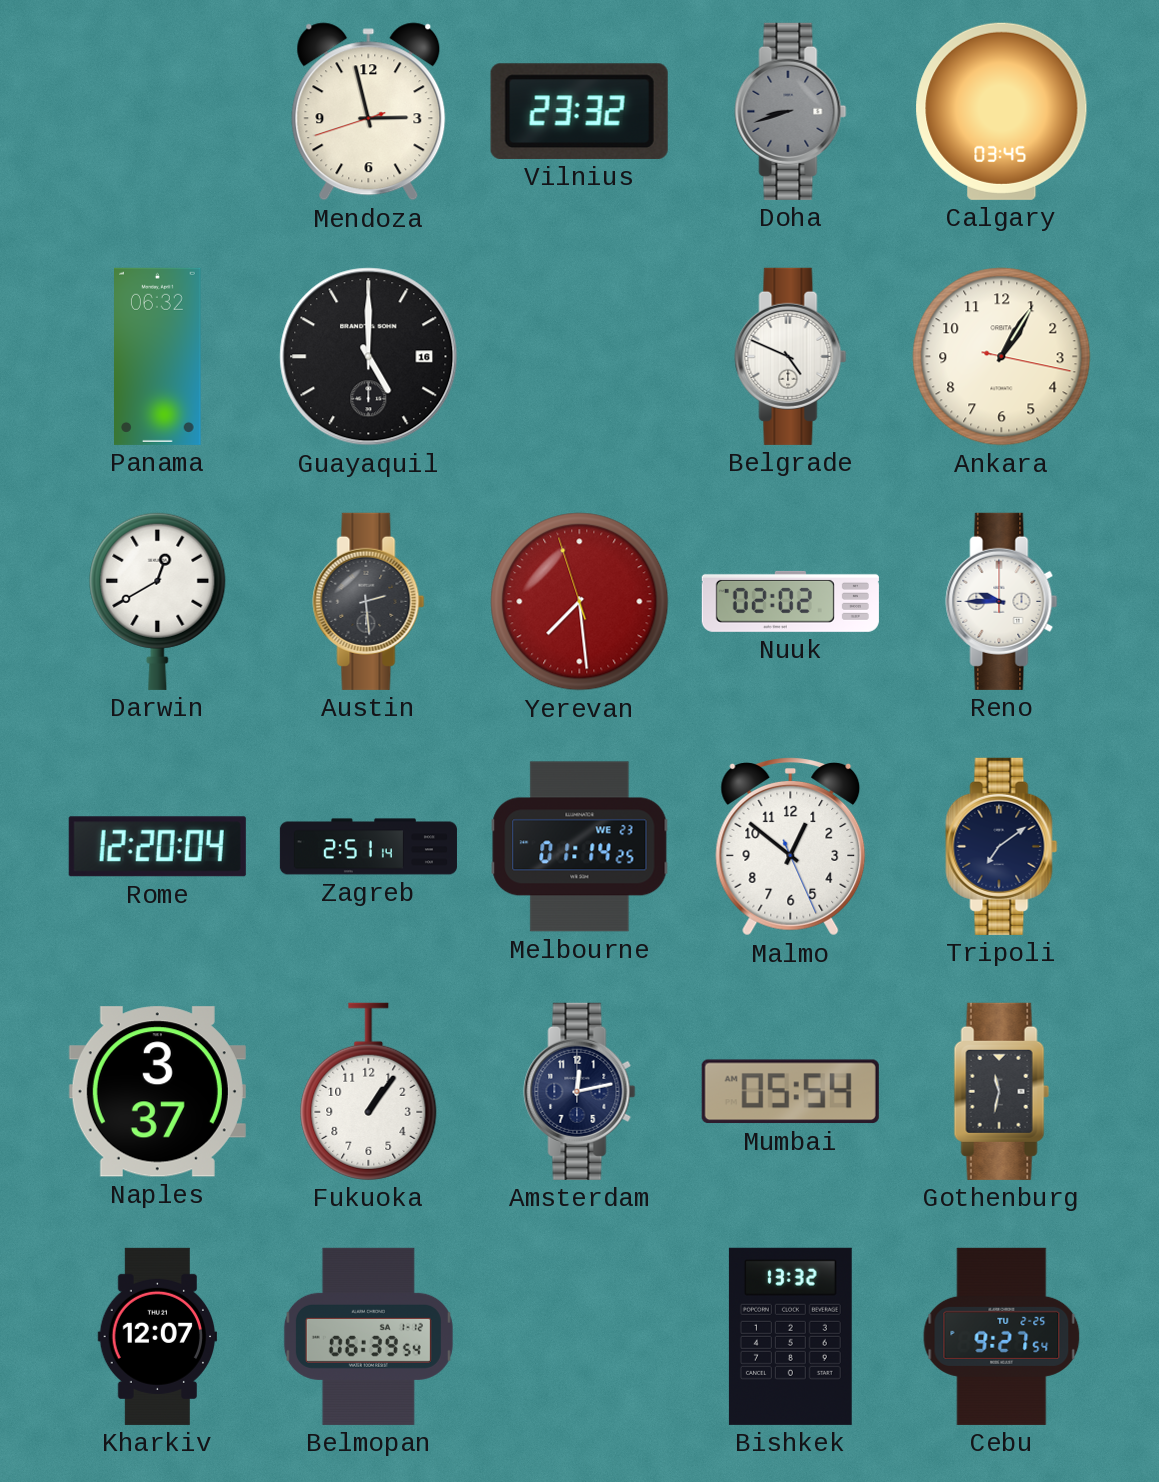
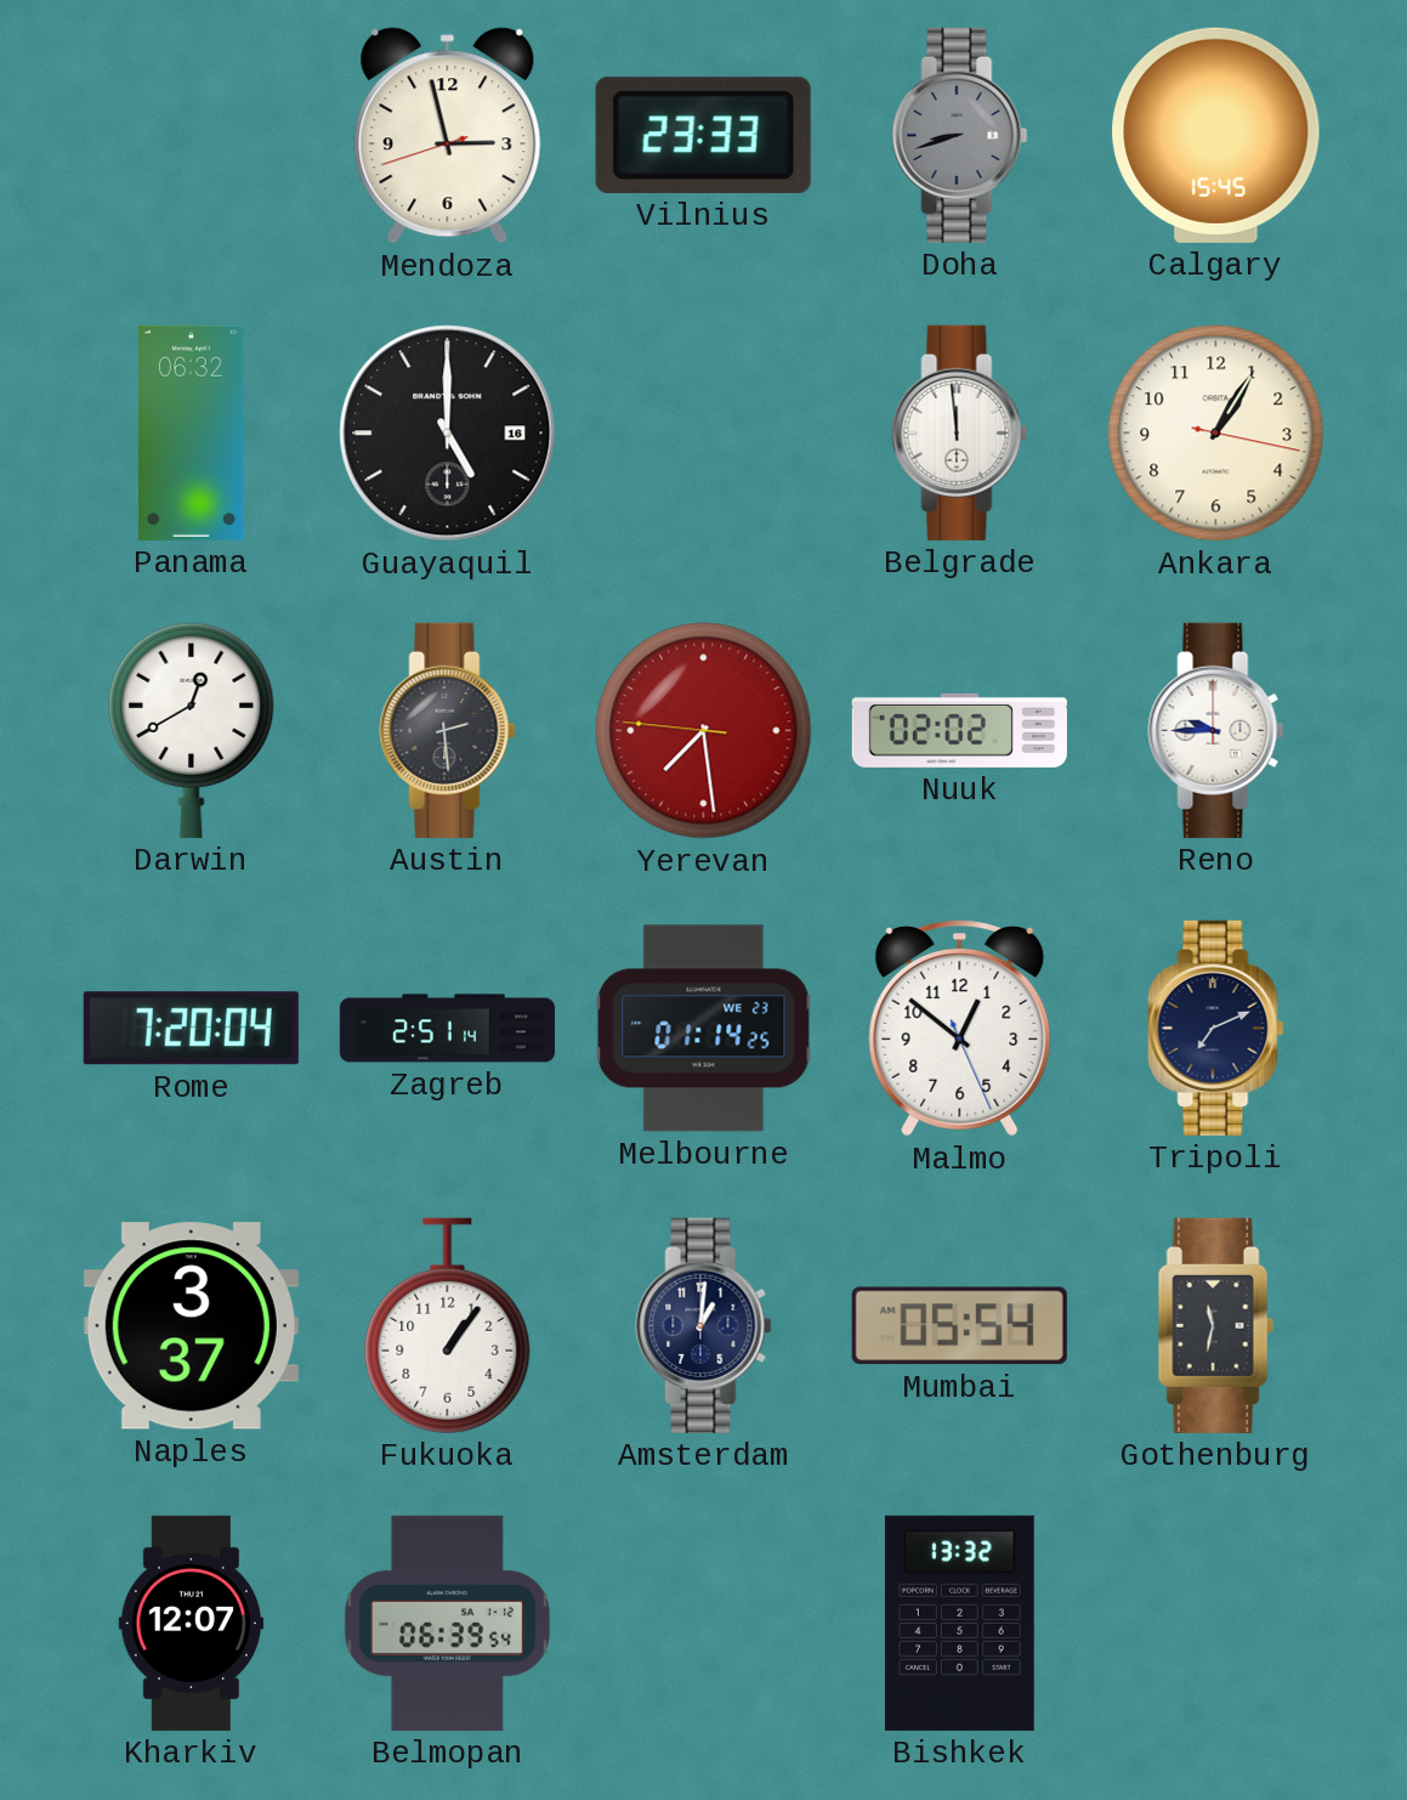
Vilnius: 23:32 -> 23:33 (703, 135)
Calgary: 03:45 -> 15:45 (1216, 135)
Belgrade: 4:49 -> 11:59 (960, 432)
Yerevan: 7:28:57 -> 7:28:46 (704, 731)
Rome: 12:20 -> 7:20 (191, 1029)
Tripoli: 7:09 -> 7:11 (1216, 1028)
Amsterdam: 12:13 -> 1:01 (704, 1325)
Cebu: 9:27 -> none (1002, 1336)
